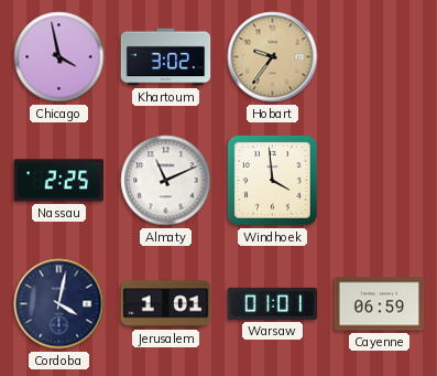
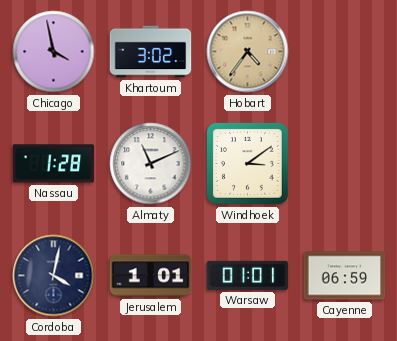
Hobart: 9:36 -> 4:36 (248, 52)
Nassau: 2:25 -> 1:28 (54, 164)
Windhoek: 3:59 -> 3:09 (248, 164)
